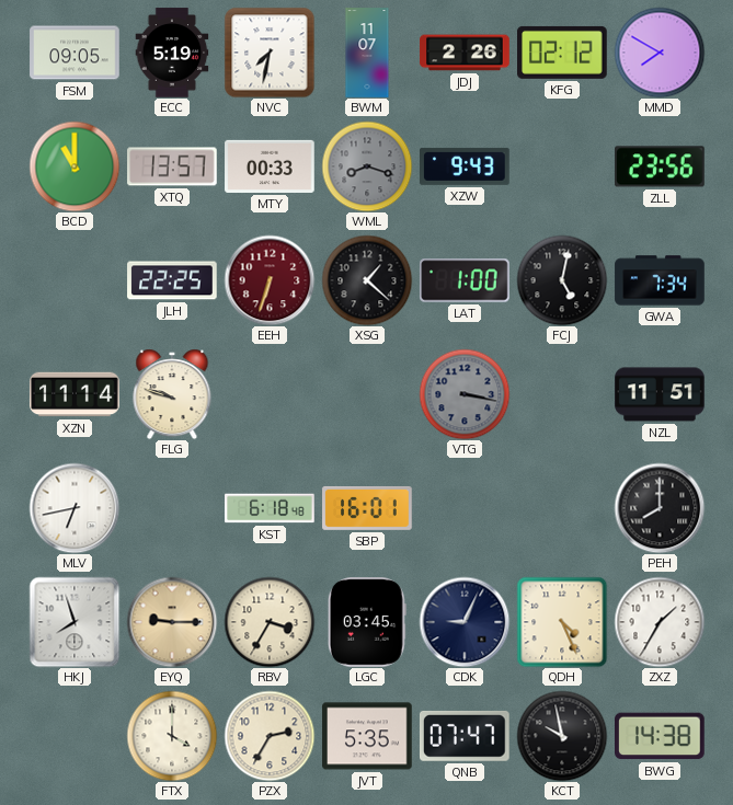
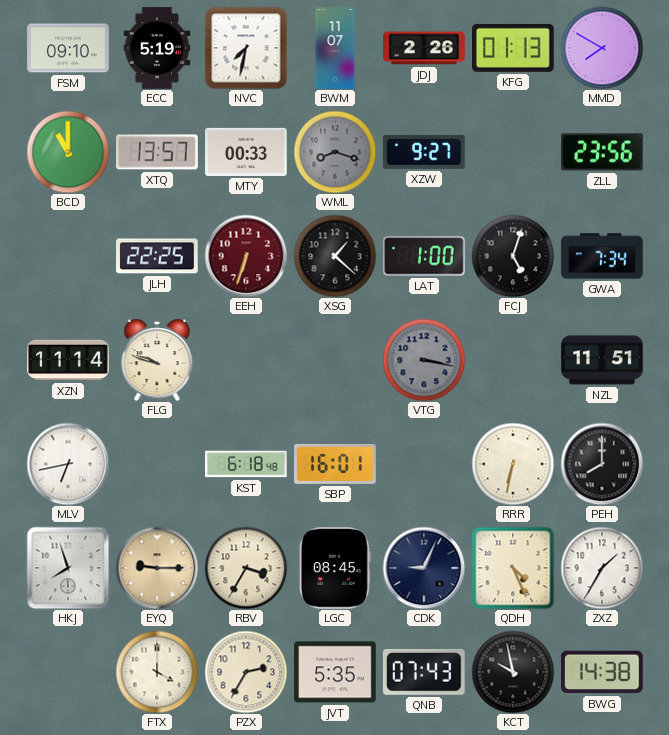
FSM: 09:05 -> 09:10 (68, 48)
KFG: 02:12 -> 01:13 (514, 48)
XZW: 9:43 -> 9:27 (425, 152)
FCJ: 5:02 -> 5:03 (513, 256)
RRR: none -> 6:32 (513, 464)
LGC: 03:45 -> 08:45 (335, 568)
QNB: 07:47 -> 07:43 (424, 672)
